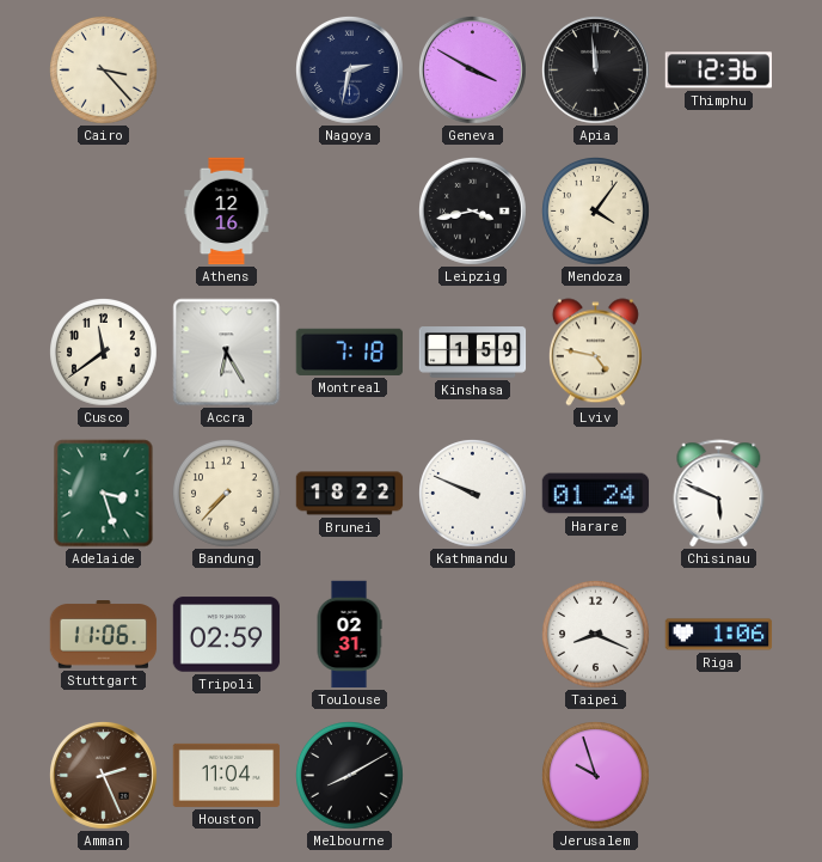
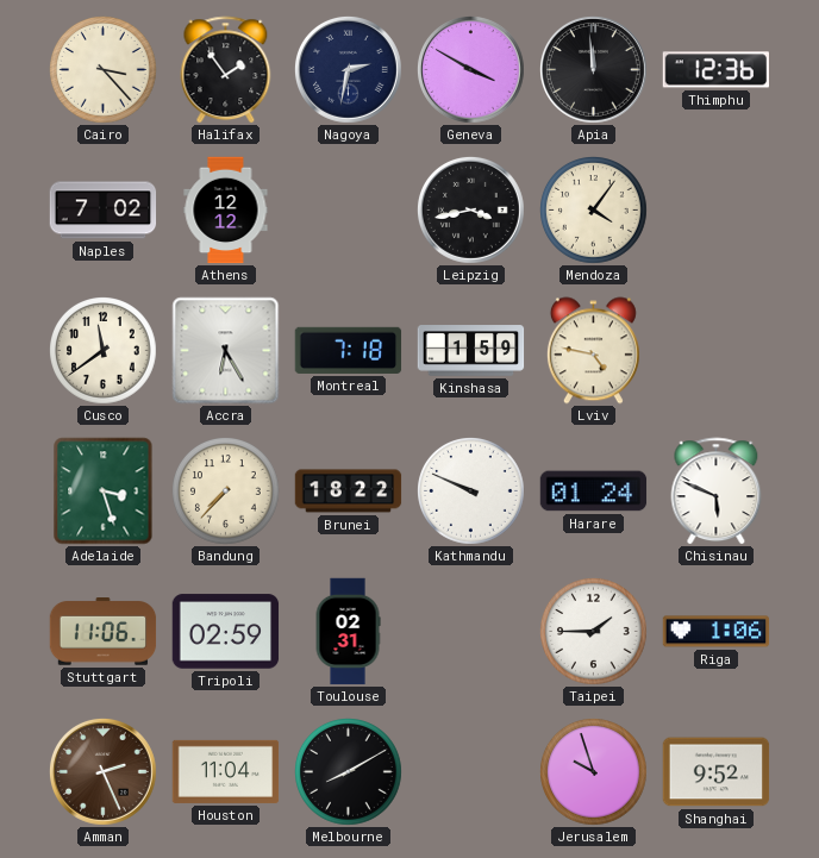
Halifax: none -> 1:54 (226, 70)
Naples: none -> 7:02 (104, 211)
Athens: 12:16 -> 12:12 (226, 211)
Taipei: 8:19 -> 1:45 (594, 632)
Shanghai: none -> 9:52 (717, 772)
